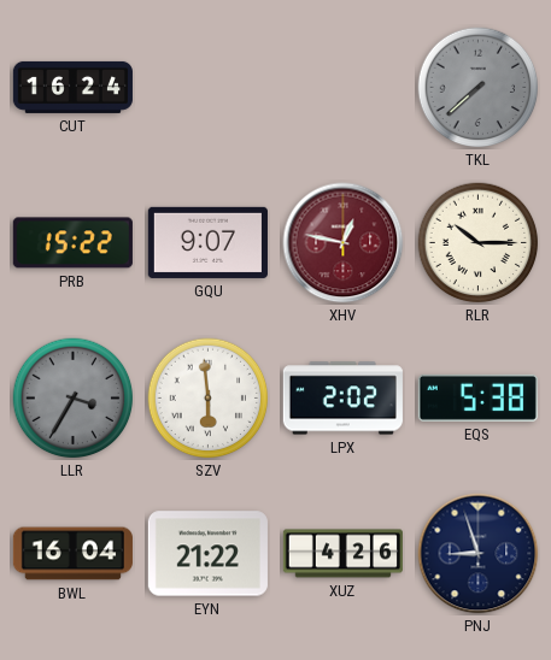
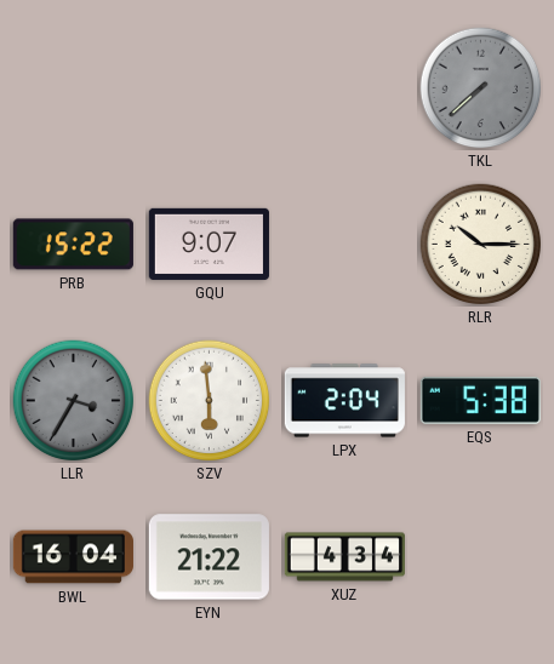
CUT: 16:24 -> none (72, 87)
XHV: 12:47 -> none (344, 243)
LPX: 2:02 -> 2:04 (344, 401)
XUZ: 4:26 -> 4:34 (344, 557)
PNJ: 8:57 -> none (479, 554)
